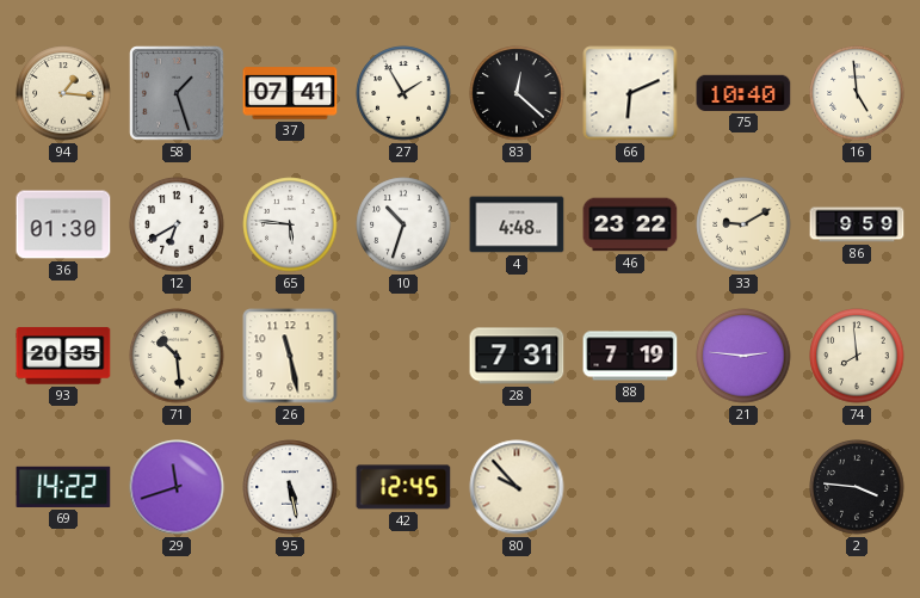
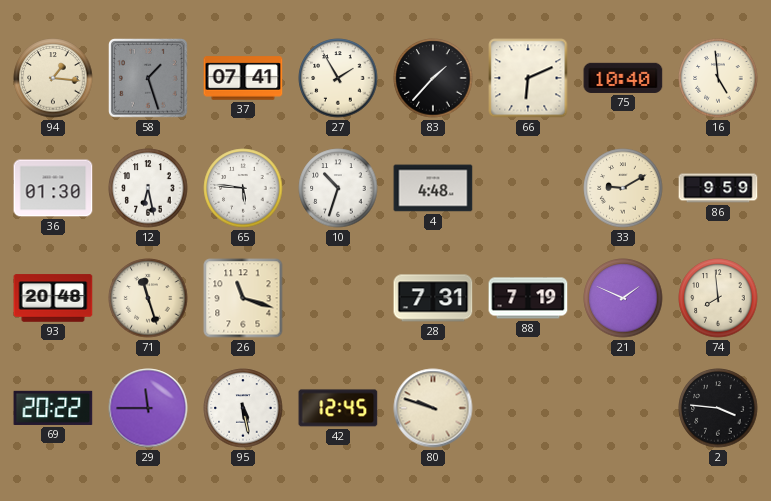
83: 12:22 -> 1:37 (433, 78)
12: 6:40 -> 6:28 (148, 188)
46: 23:22 -> none (630, 224)
93: 20:35 -> 20:48 (53, 298)
71: 10:29 -> 11:27 (148, 298)
26: 11:28 -> 11:18 (243, 298)
21: 2:46 -> 1:49 (623, 298)
69: 14:22 -> 20:22 (53, 408)
29: 11:42 -> 11:45 (148, 408)
80: 9:53 -> 9:48 (433, 408)
